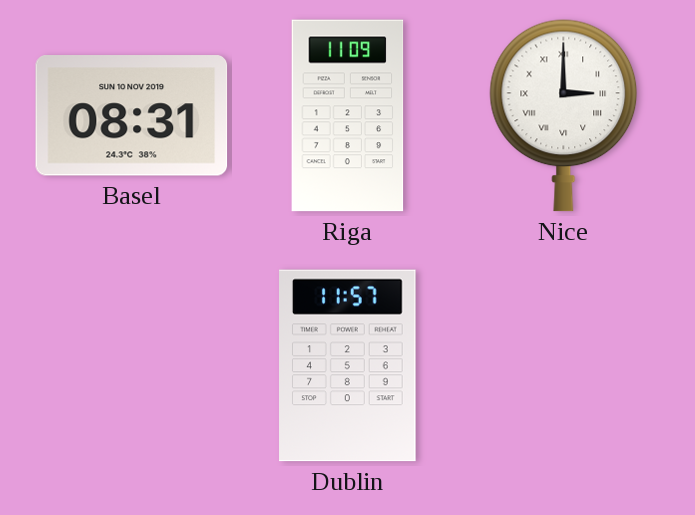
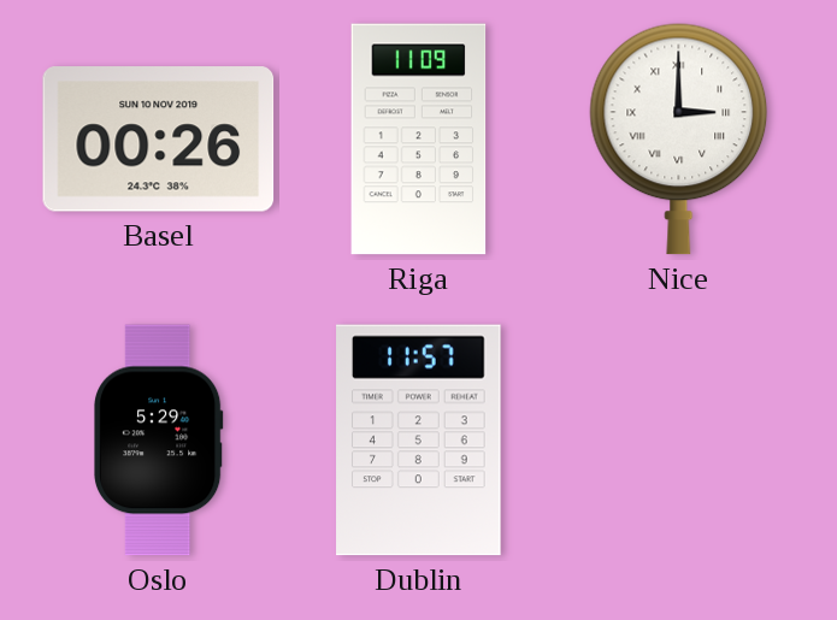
Basel: 08:31 -> 00:26 (159, 140)
Oslo: none -> 5:29 (159, 441)
